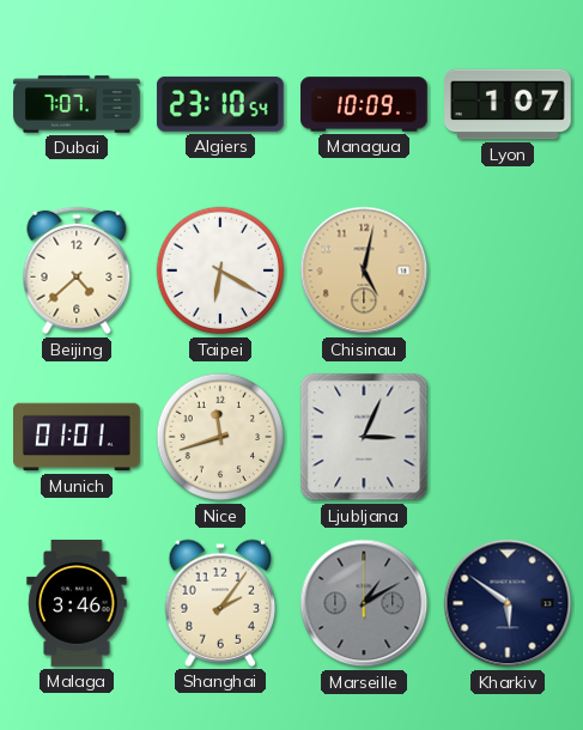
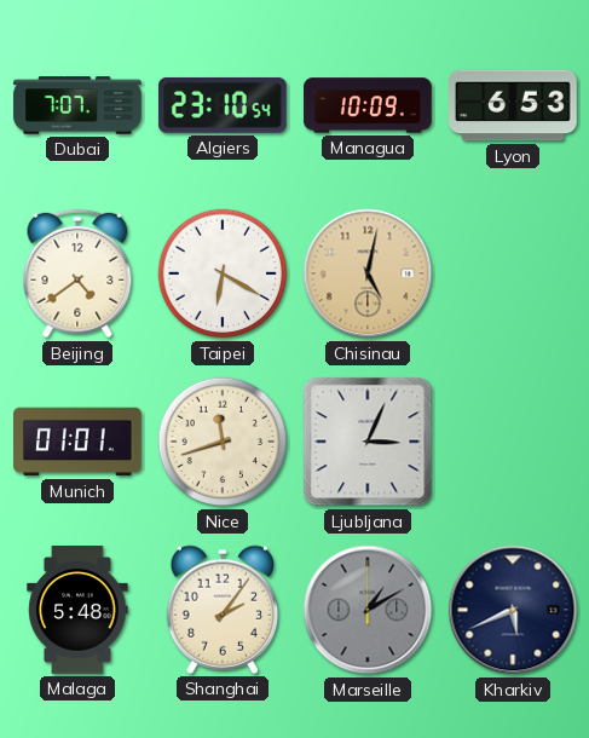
Lyon: 1:07 -> 6:53 (513, 105)
Beijing: 4:38 -> 4:39 (77, 273)
Malaga: 3:46 -> 5:48 (77, 611)
Kharkiv: 5:51 -> 5:41 (513, 610)
